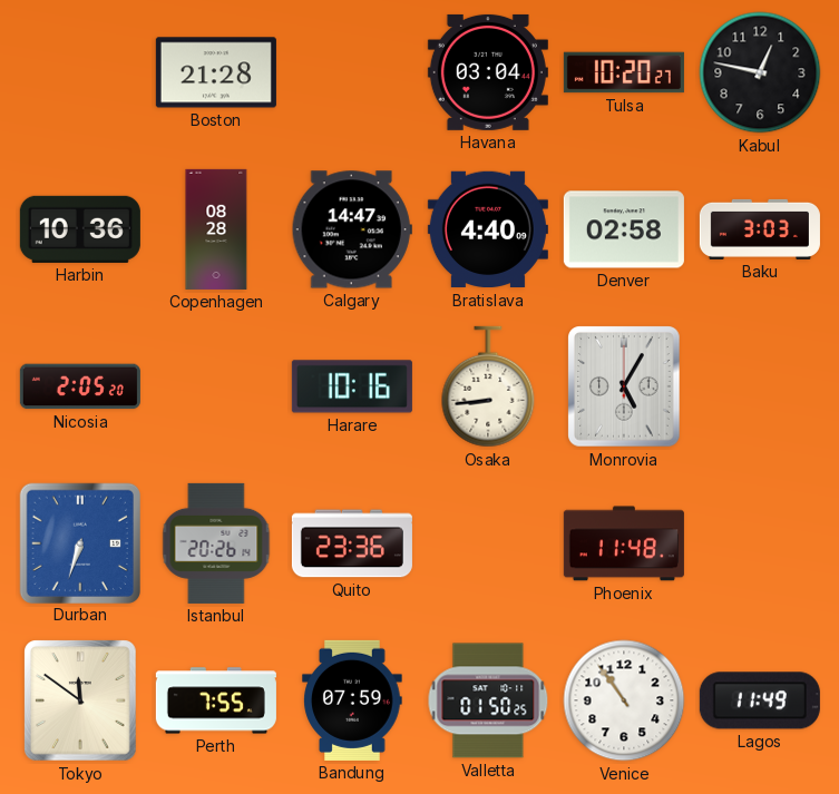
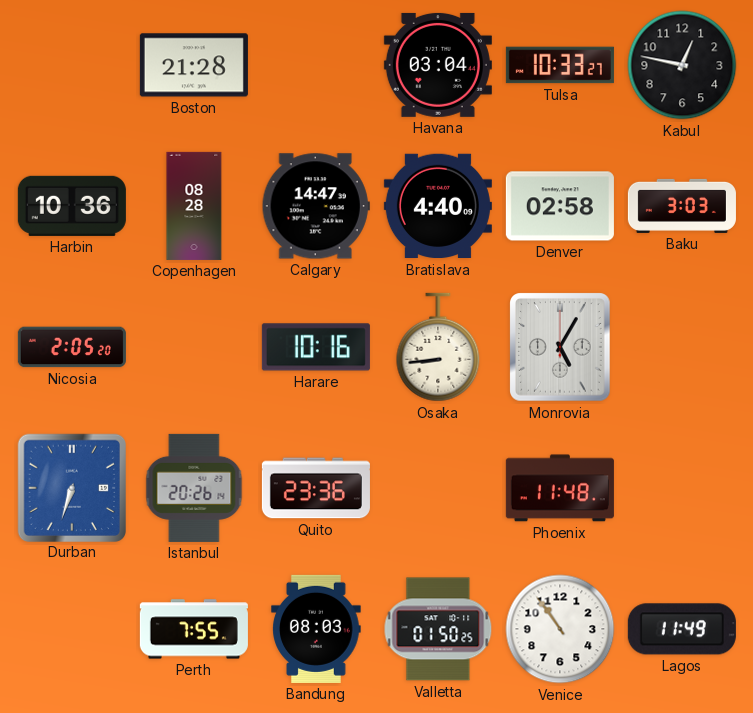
Tulsa: 10:20 -> 10:33 (560, 65)
Tokyo: 11:51 -> none (81, 700)
Bandung: 07:59 -> 08:03 (316, 629)
